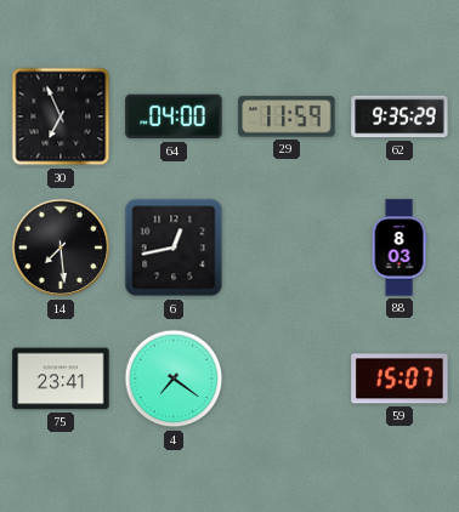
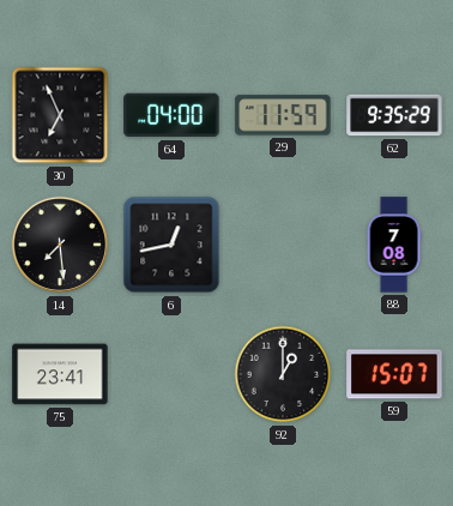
88: 8:03 -> 7:08 (394, 245)
4: 7:21 -> none (174, 379)
92: none -> 1:00 (283, 374)
